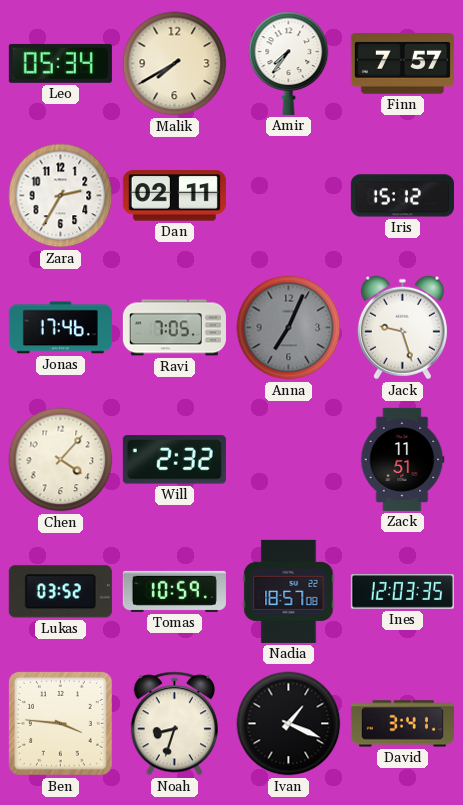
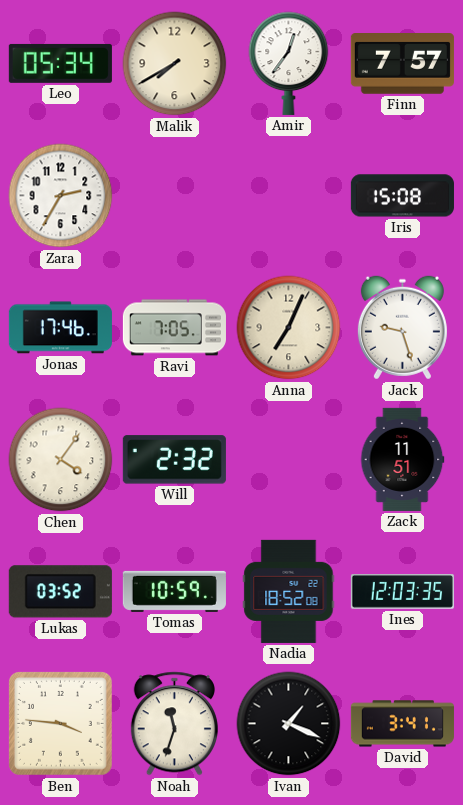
Amir: 7:36 -> 12:36 (289, 63)
Dan: 02:11 -> none (174, 196)
Iris: 15:12 -> 15:08 (402, 196)
Anna dial: grey -> cream (289, 328)
Chen: 4:07 -> 4:06 (61, 460)
Nadia: 18:57 -> 18:52 (289, 591)
Noah: 8:33 -> 11:33 (174, 724)
